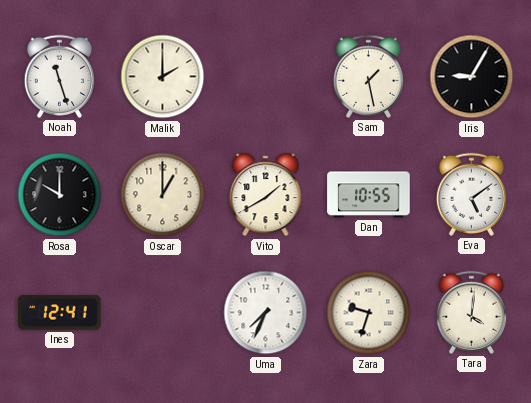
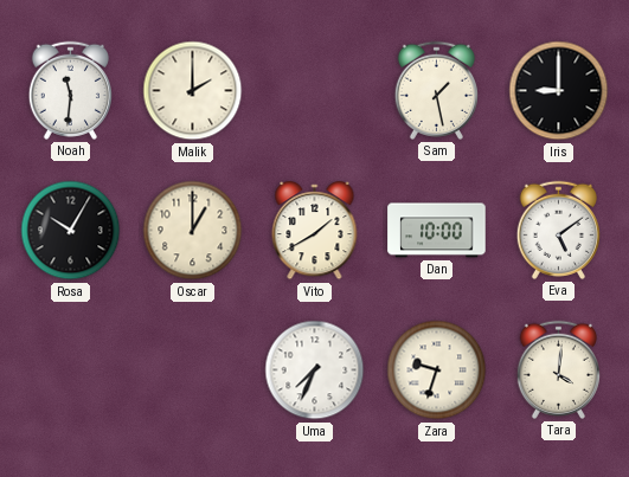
Noah: 11:27 -> 11:31 (70, 90)
Iris: 9:05 -> 9:00 (559, 91)
Rosa: 10:00 -> 10:05 (71, 231)
Dan: 10:55 -> 10:00 (437, 231)
Ines: 12:41 -> none (60, 313)
